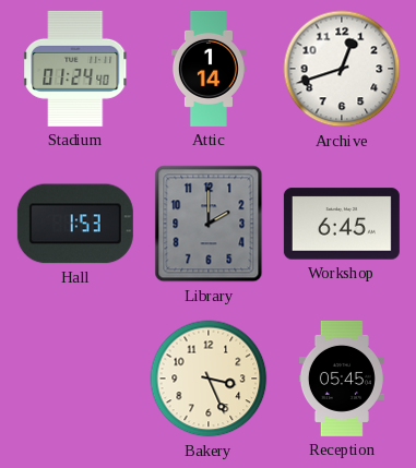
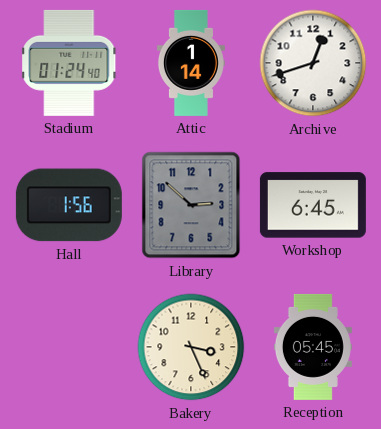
Hall: 1:53 -> 1:56 (69, 205)
Library: 2:00 -> 2:52 (191, 205)
